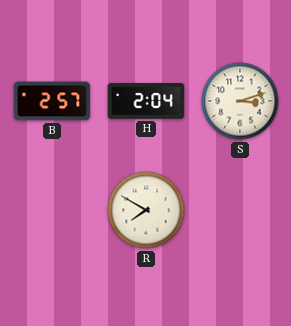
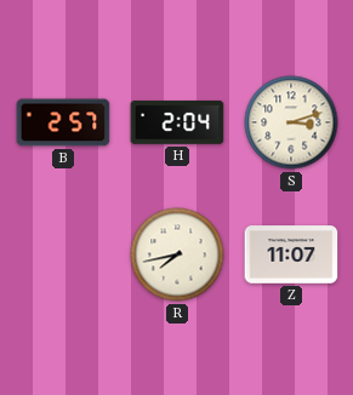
R: 7:50 -> 7:43 (177, 254)
Z: none -> 11:07 (291, 254)
